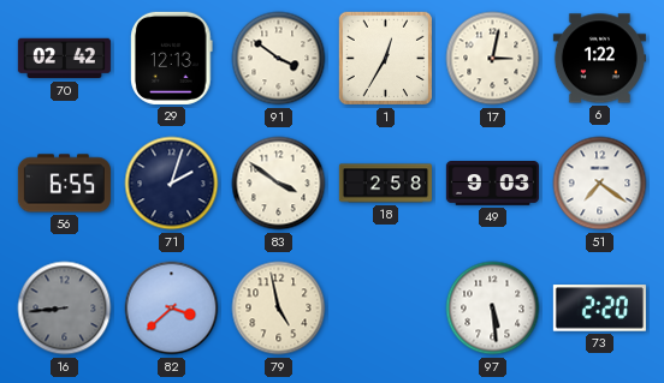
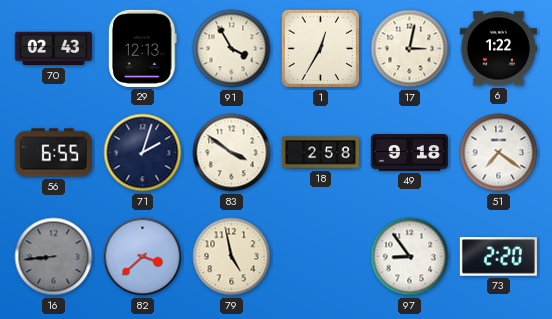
70: 02:42 -> 02:43 (53, 49)
91: 3:51 -> 3:55 (232, 49)
49: 9:03 -> 9:18 (409, 153)
97: 5:29 -> 8:54 (410, 257)
